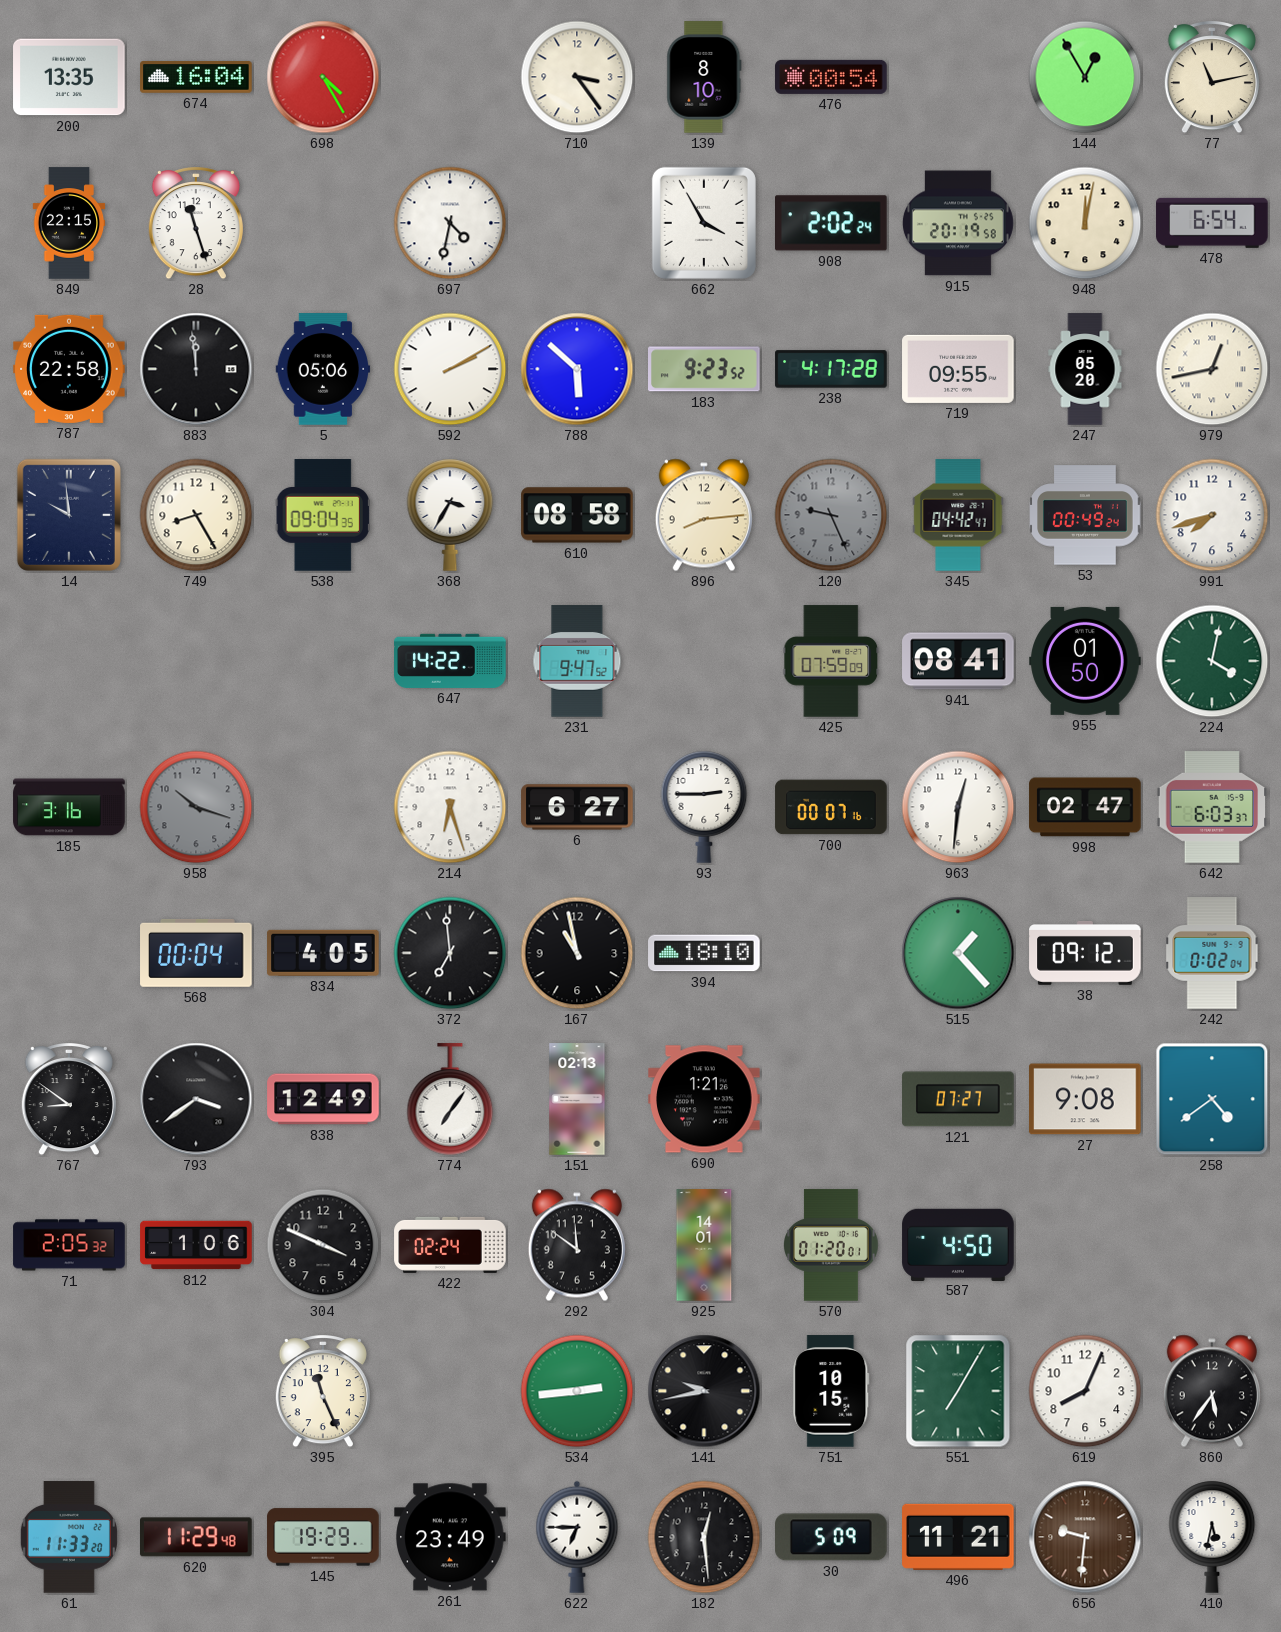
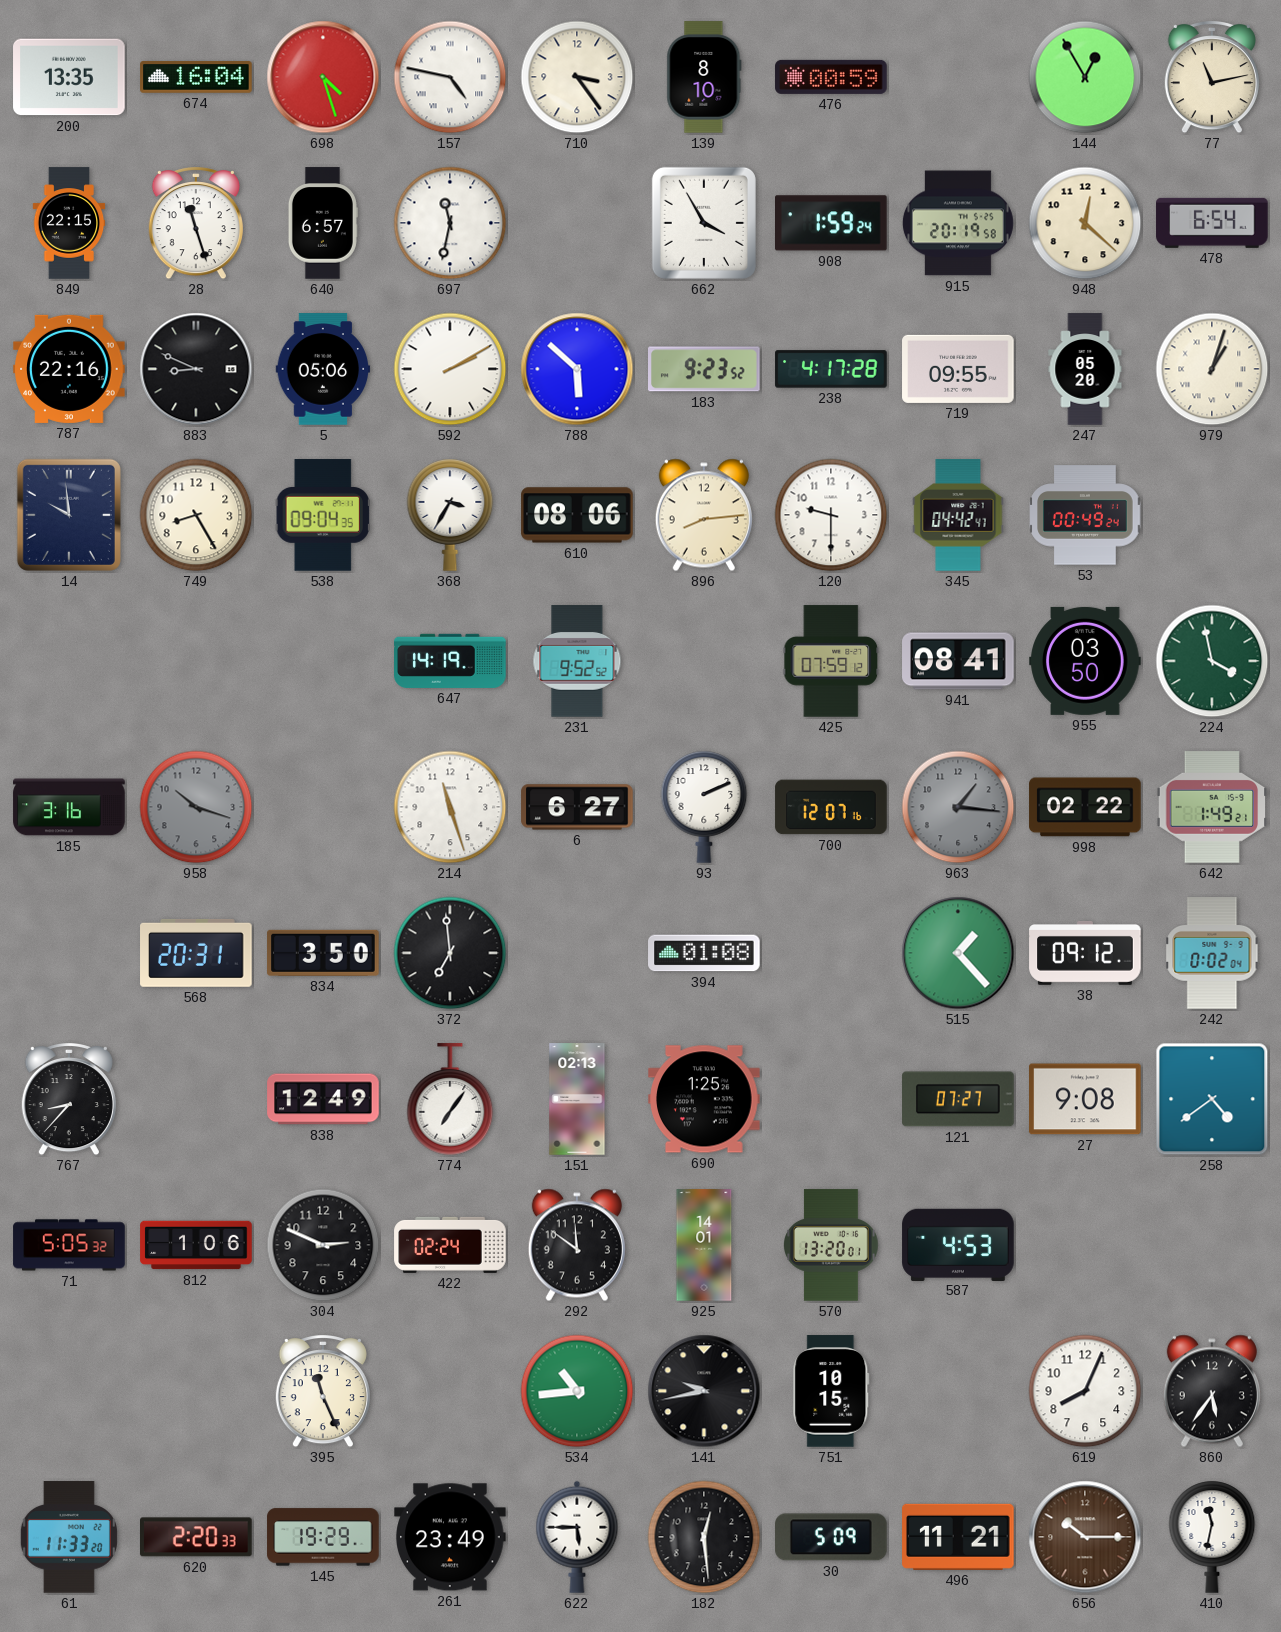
698: 4:25 -> 4:27 (323, 77)
157: none -> 4:47 (450, 77)
476: 00:54 -> 00:59 (831, 77)
640: none -> 6:57 (323, 223)
697: 4:32 -> 11:32 (450, 223)
908: 2:02 -> 1:59 (832, 223)
948: 12:02 -> 12:22 (1085, 223)
787: 22:58 -> 22:16 (69, 369)
883: 11:59 -> 8:49 (196, 369)
979: 12:43 -> 1:03 (1212, 369)
610: 08:58 -> 08:06 (577, 515)
120: 9:26 -> 9:30 (831, 515)
120 dial: grey -> white (831, 515)
991: 7:42 -> none (1212, 515)
647: 14:22 -> 14:19 (450, 661)
231: 9:47 -> 9:52 (577, 661)
425: 07:59:09 -> 07:59:12 (831, 661)
955: 01:50 -> 03:50 (1085, 661)
224: 4:02 -> 3:58 (1212, 661)
214: 6:27 -> 11:27 (450, 807)
93: 2:45 -> 2:11 (704, 807)
700: 00:07 -> 12:07 (831, 807)
963: 12:31 -> 1:16 (958, 807)
963 dial: white -> grey (958, 807)
998: 02:47 -> 02:22 (1085, 807)
642: 6:03 -> 1:49 (1212, 807)
568: 00:04 -> 20:31 (196, 953)
834: 4:05 -> 3:50 (323, 953)
167: 10:58 -> none (577, 953)
394: 18:10 -> 01:08 (704, 953)
767: 8:51 -> 8:37 (69, 1100)
793: 3:39 -> none (196, 1099)
690: 1:21 -> 1:25 (704, 1099)
71: 2:05 -> 5:05 (69, 1245)
304: 3:49 -> 2:49 (323, 1245)
570: 01:20 -> 13:20 (832, 1245)
587: 4:50 -> 4:53 (958, 1244)
534: 2:44 -> 10:44 (577, 1391)
551: 7:05 -> none (958, 1391)
620: 11:29 -> 2:20 (197, 1537)
622: 6:45 -> 5:45 (577, 1537)
656: 9:31 -> 10:15 (1085, 1537)
410: 5:32 -> 11:32 (1212, 1537)
